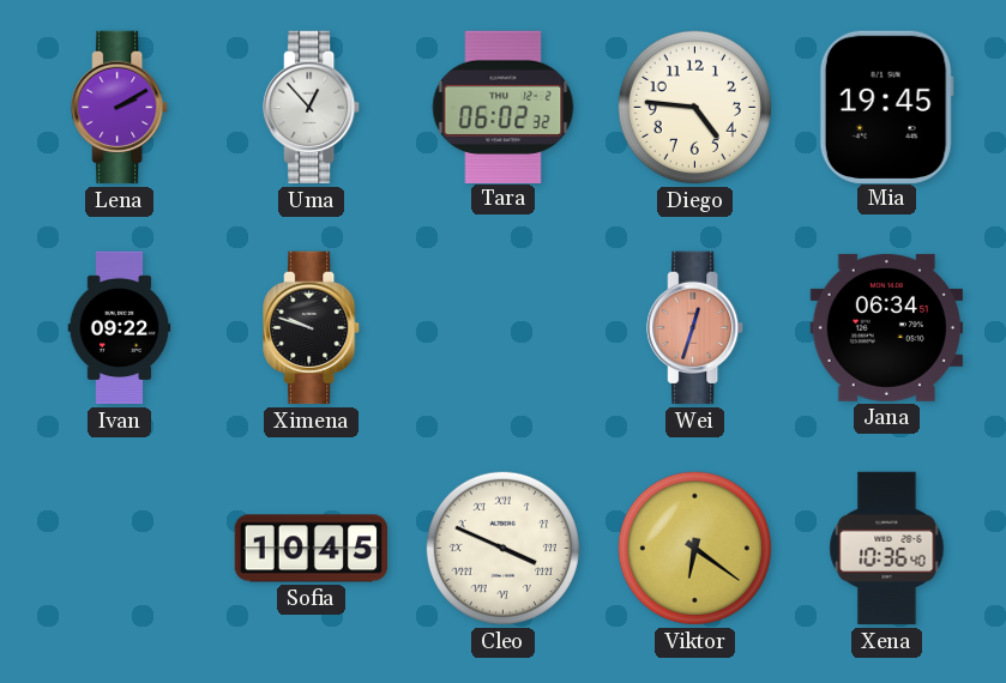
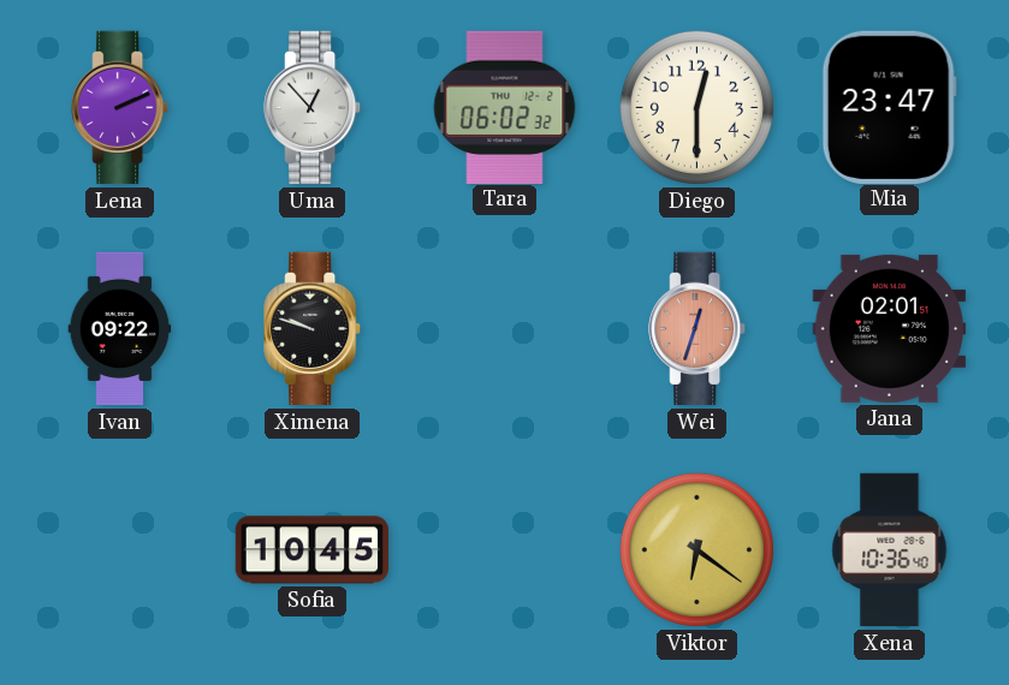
Lena: 2:10 -> 2:11 (120, 108)
Diego: 4:46 -> 12:30 (696, 107)
Mia: 19:45 -> 23:47 (889, 107)
Jana: 06:34 -> 02:01 (889, 328)
Cleo: 3:49 -> none (502, 548)
